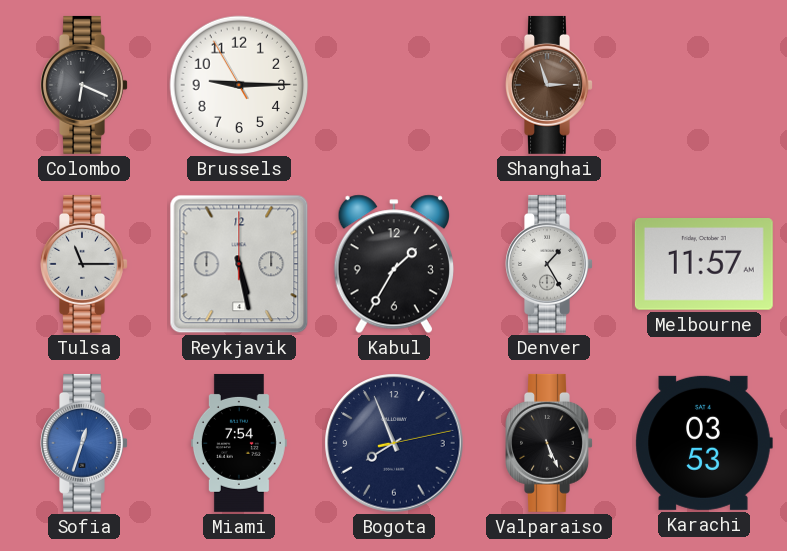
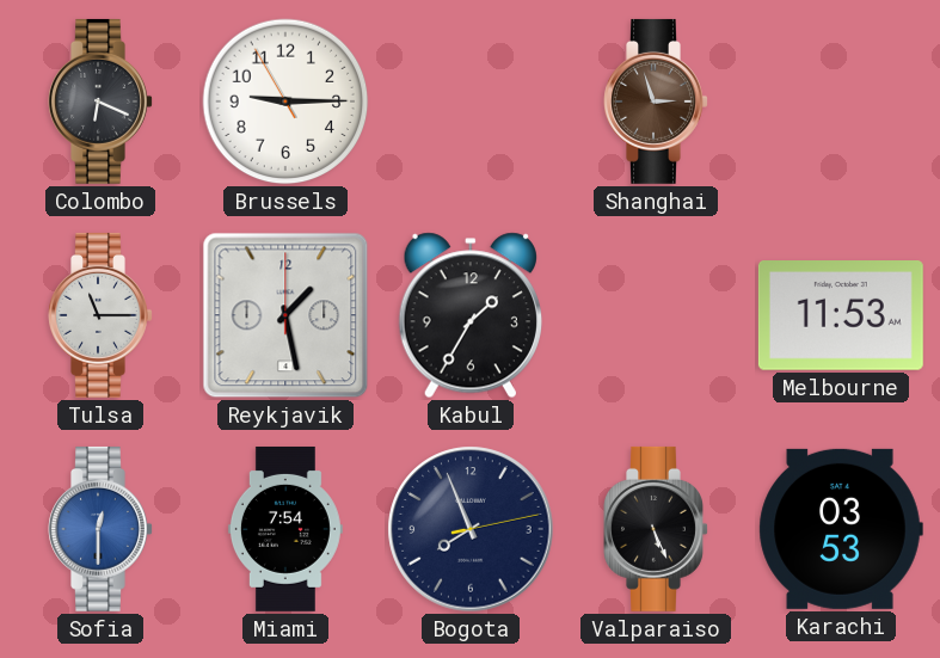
Reykjavik: 5:28 -> 1:28 (285, 315)
Denver: 1:25 -> none (549, 264)
Melbourne: 11:57 -> 11:53 (841, 316)
Sofia: 12:33 -> 12:30 (100, 529)
